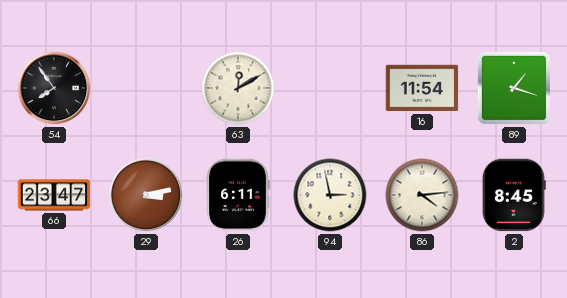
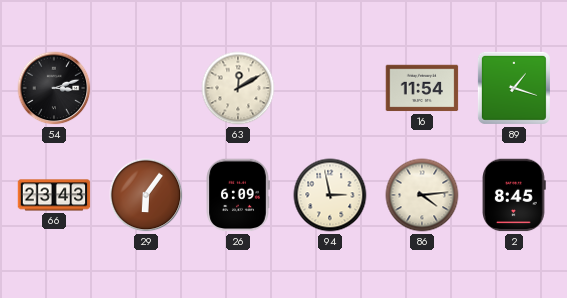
54: 7:54 -> 3:12 (54, 88)
66: 23:47 -> 23:43 (54, 195)
29: 3:13 -> 6:06 (146, 195)
26: 6:11 -> 6:09 (238, 195)
